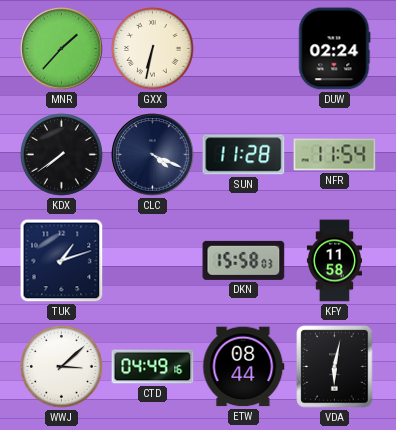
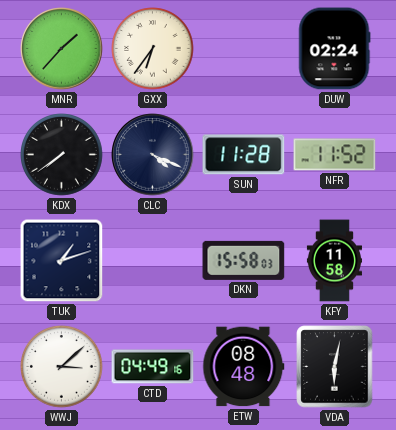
GXX: 6:32 -> 6:36 (153, 49)
NFR: 11:54 -> 11:52 (335, 155)
ETW: 08:44 -> 08:48 (244, 367)
